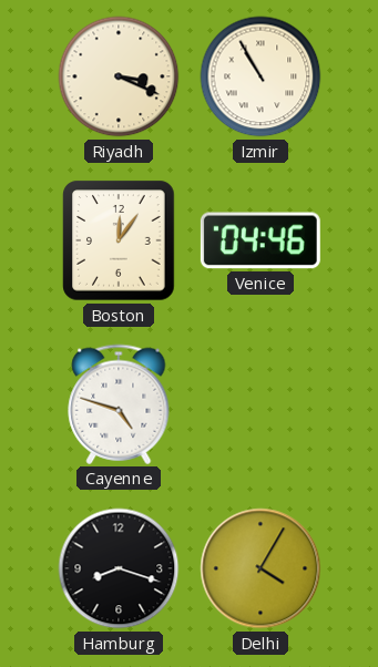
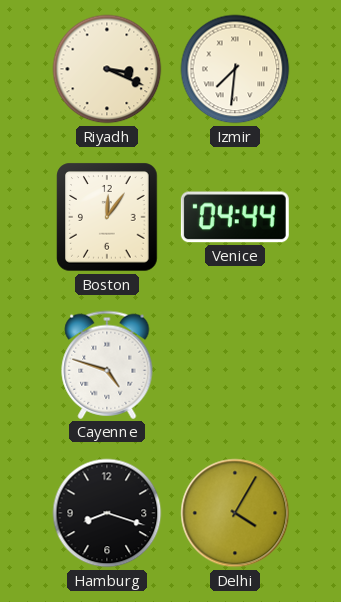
Izmir: 10:55 -> 7:31 (235, 69)
Venice: 04:46 -> 04:44 (235, 217)
